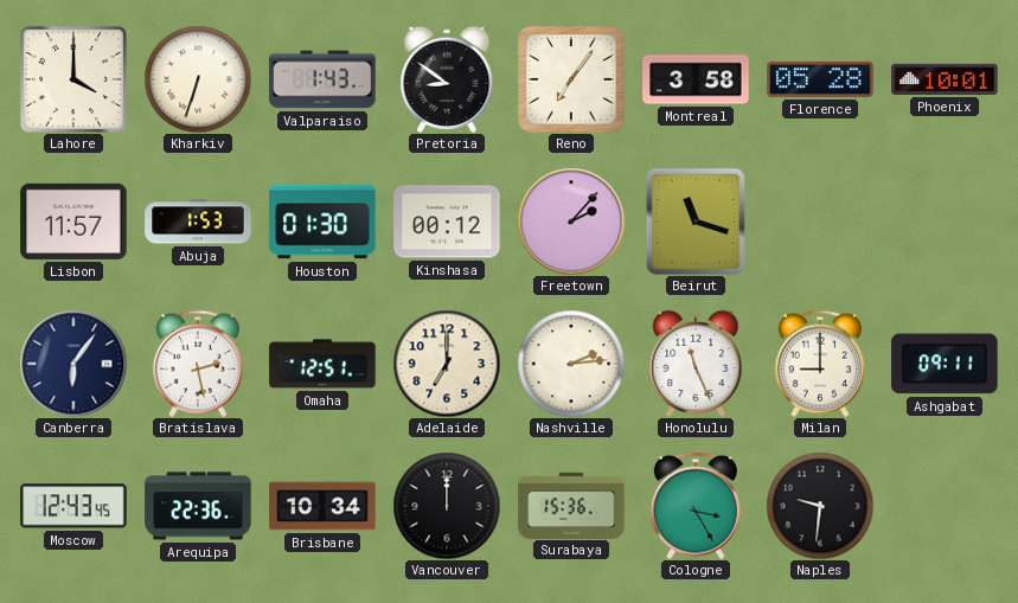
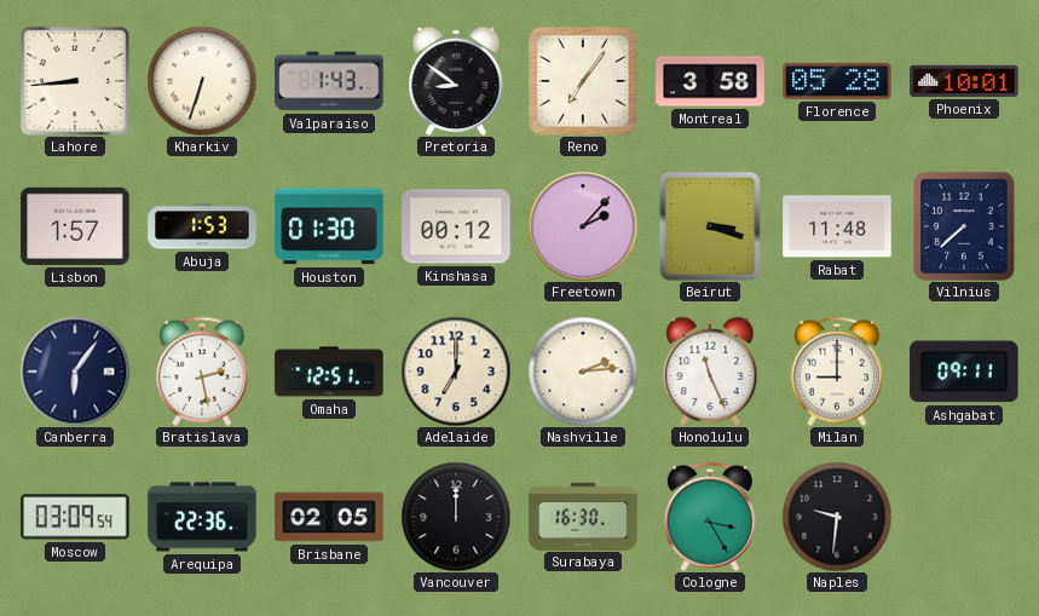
Lahore: 4:00 -> 8:44 (75, 81)
Lisbon: 11:57 -> 1:57 (75, 226)
Beirut: 11:18 -> 3:18 (710, 226)
Rabat: none -> 11:48 (837, 226)
Vilnius: none -> 7:38 (965, 228)
Moscow: 12:43 -> 03:09 (75, 517)
Brisbane: 10:34 -> 02:05 (329, 517)
Surabaya: 15:36 -> 16:30 (583, 516)
